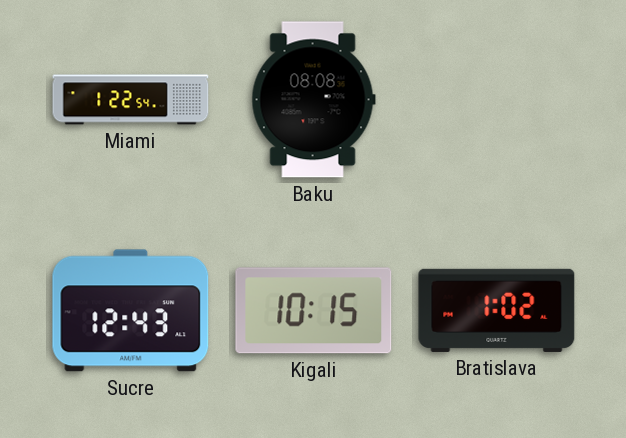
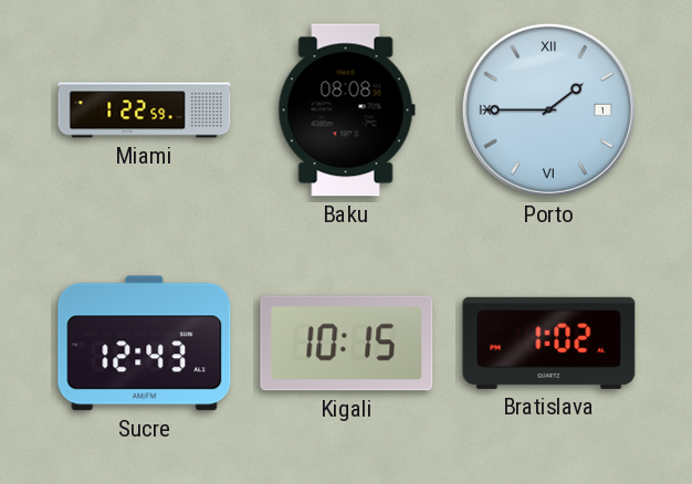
Miami: 1:22:54 -> 1:22:59 (145, 111)
Porto: none -> 1:45 (548, 109)
